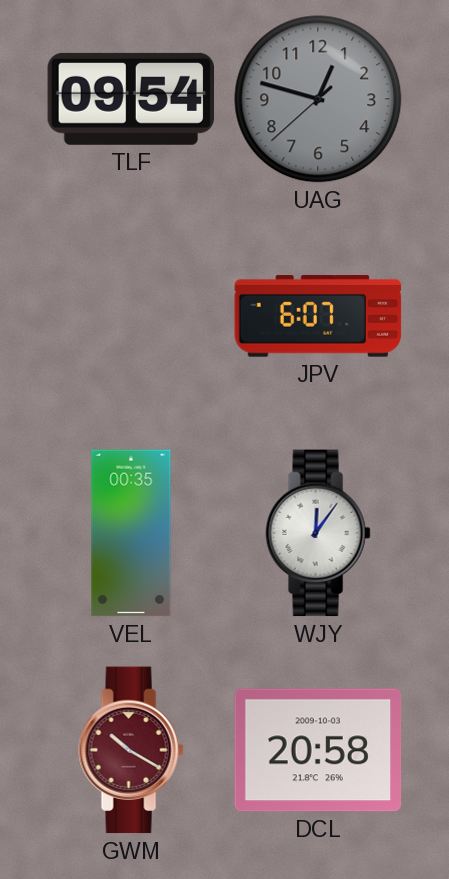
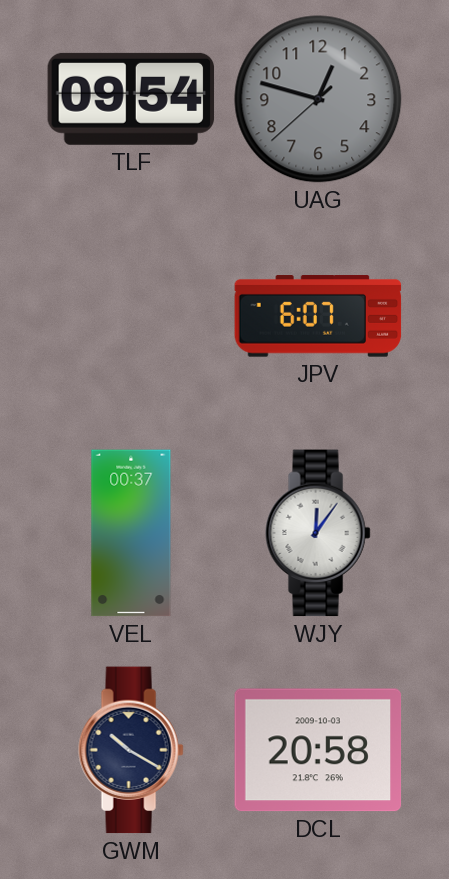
VEL: 00:35 -> 00:37 (131, 533)
GWM dial: burgundy -> navy (131, 750)
